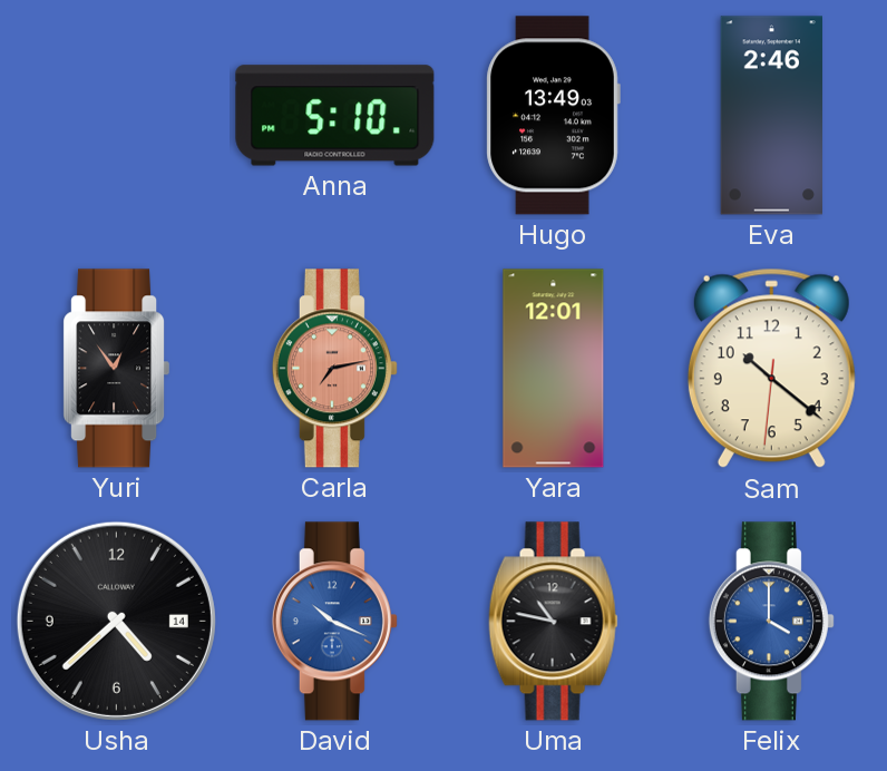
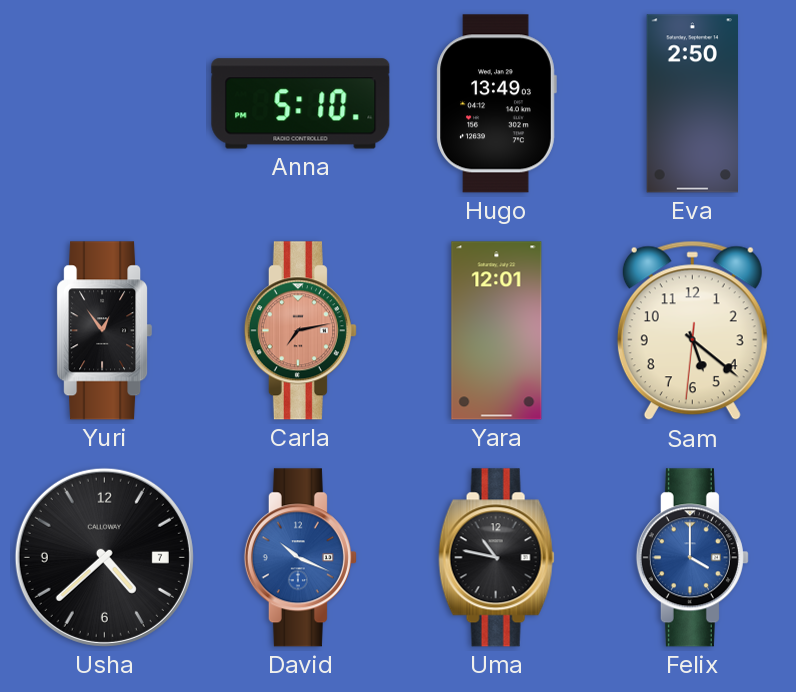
Eva: 2:46 -> 2:50 (692, 104)
Sam: 10:21 -> 5:21 (692, 331)
Usha date: 14 -> 7 (104, 557)
